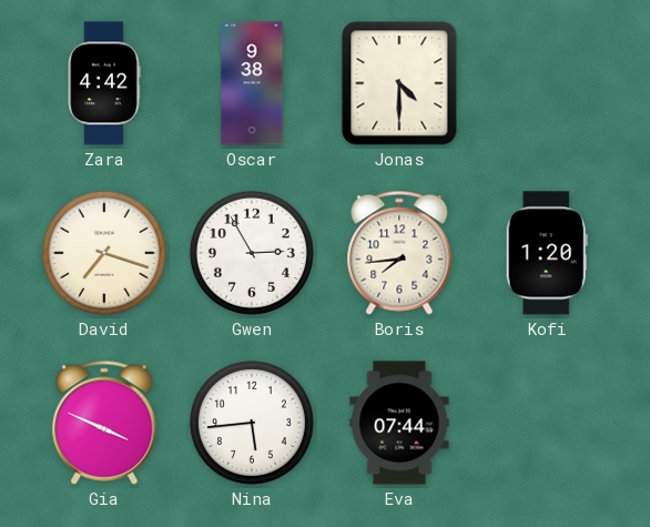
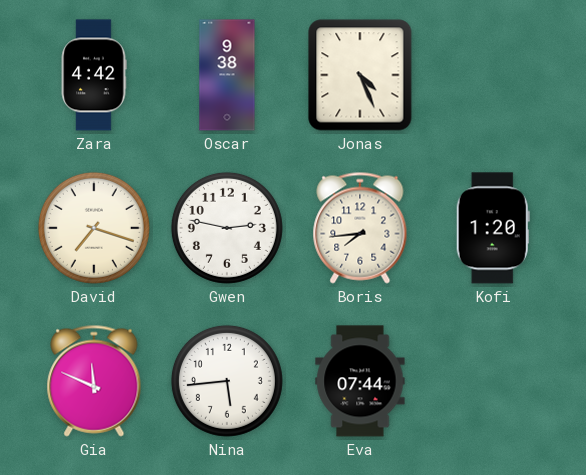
Jonas: 4:30 -> 4:26 (360, 75)
Gwen: 2:55 -> 2:47 (227, 228)
Gia: 3:49 -> 11:49 (94, 381)
